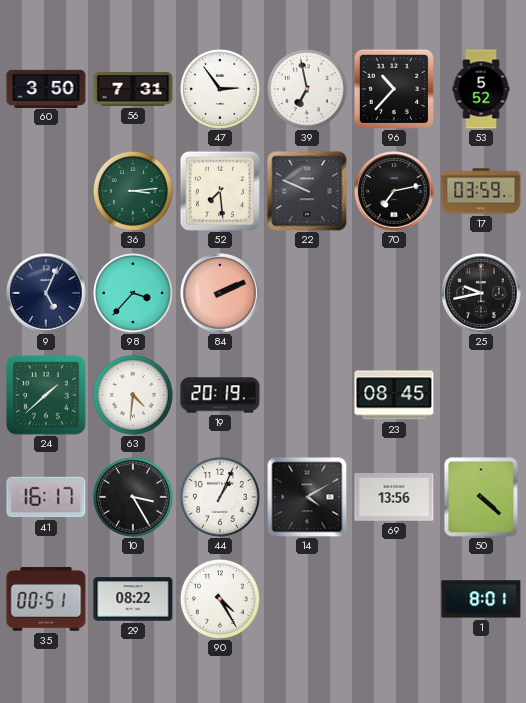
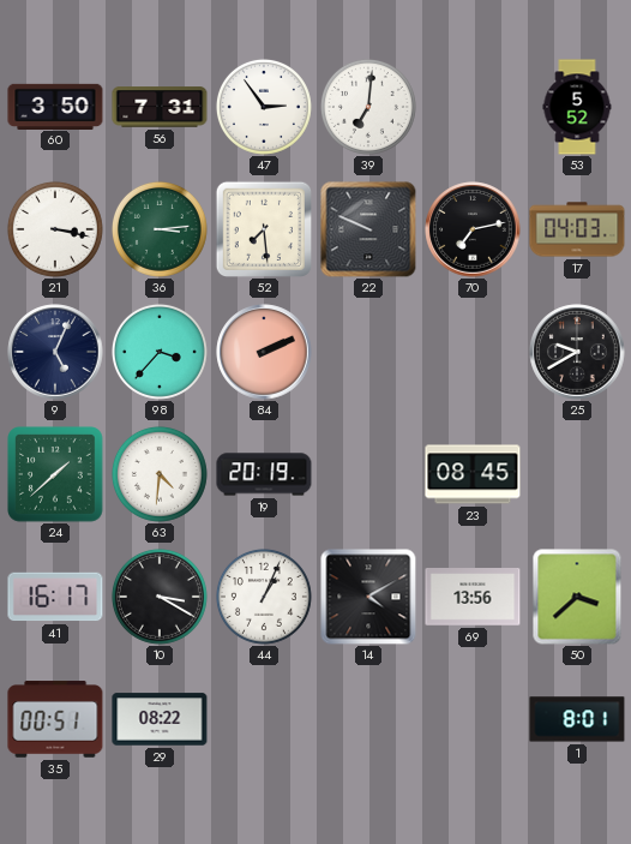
39: 6:58 -> 7:01 (368, 107)
96: 10:37 -> none (393, 88)
21: none -> 3:17 (55, 229)
17: 03:59 -> 04:03 (577, 229)
25: 9:43 -> 9:40 (577, 352)
10: 3:25 -> 3:20 (160, 597)
50: 4:22 -> 3:38 (577, 597)
90: 4:25 -> none (220, 599)
